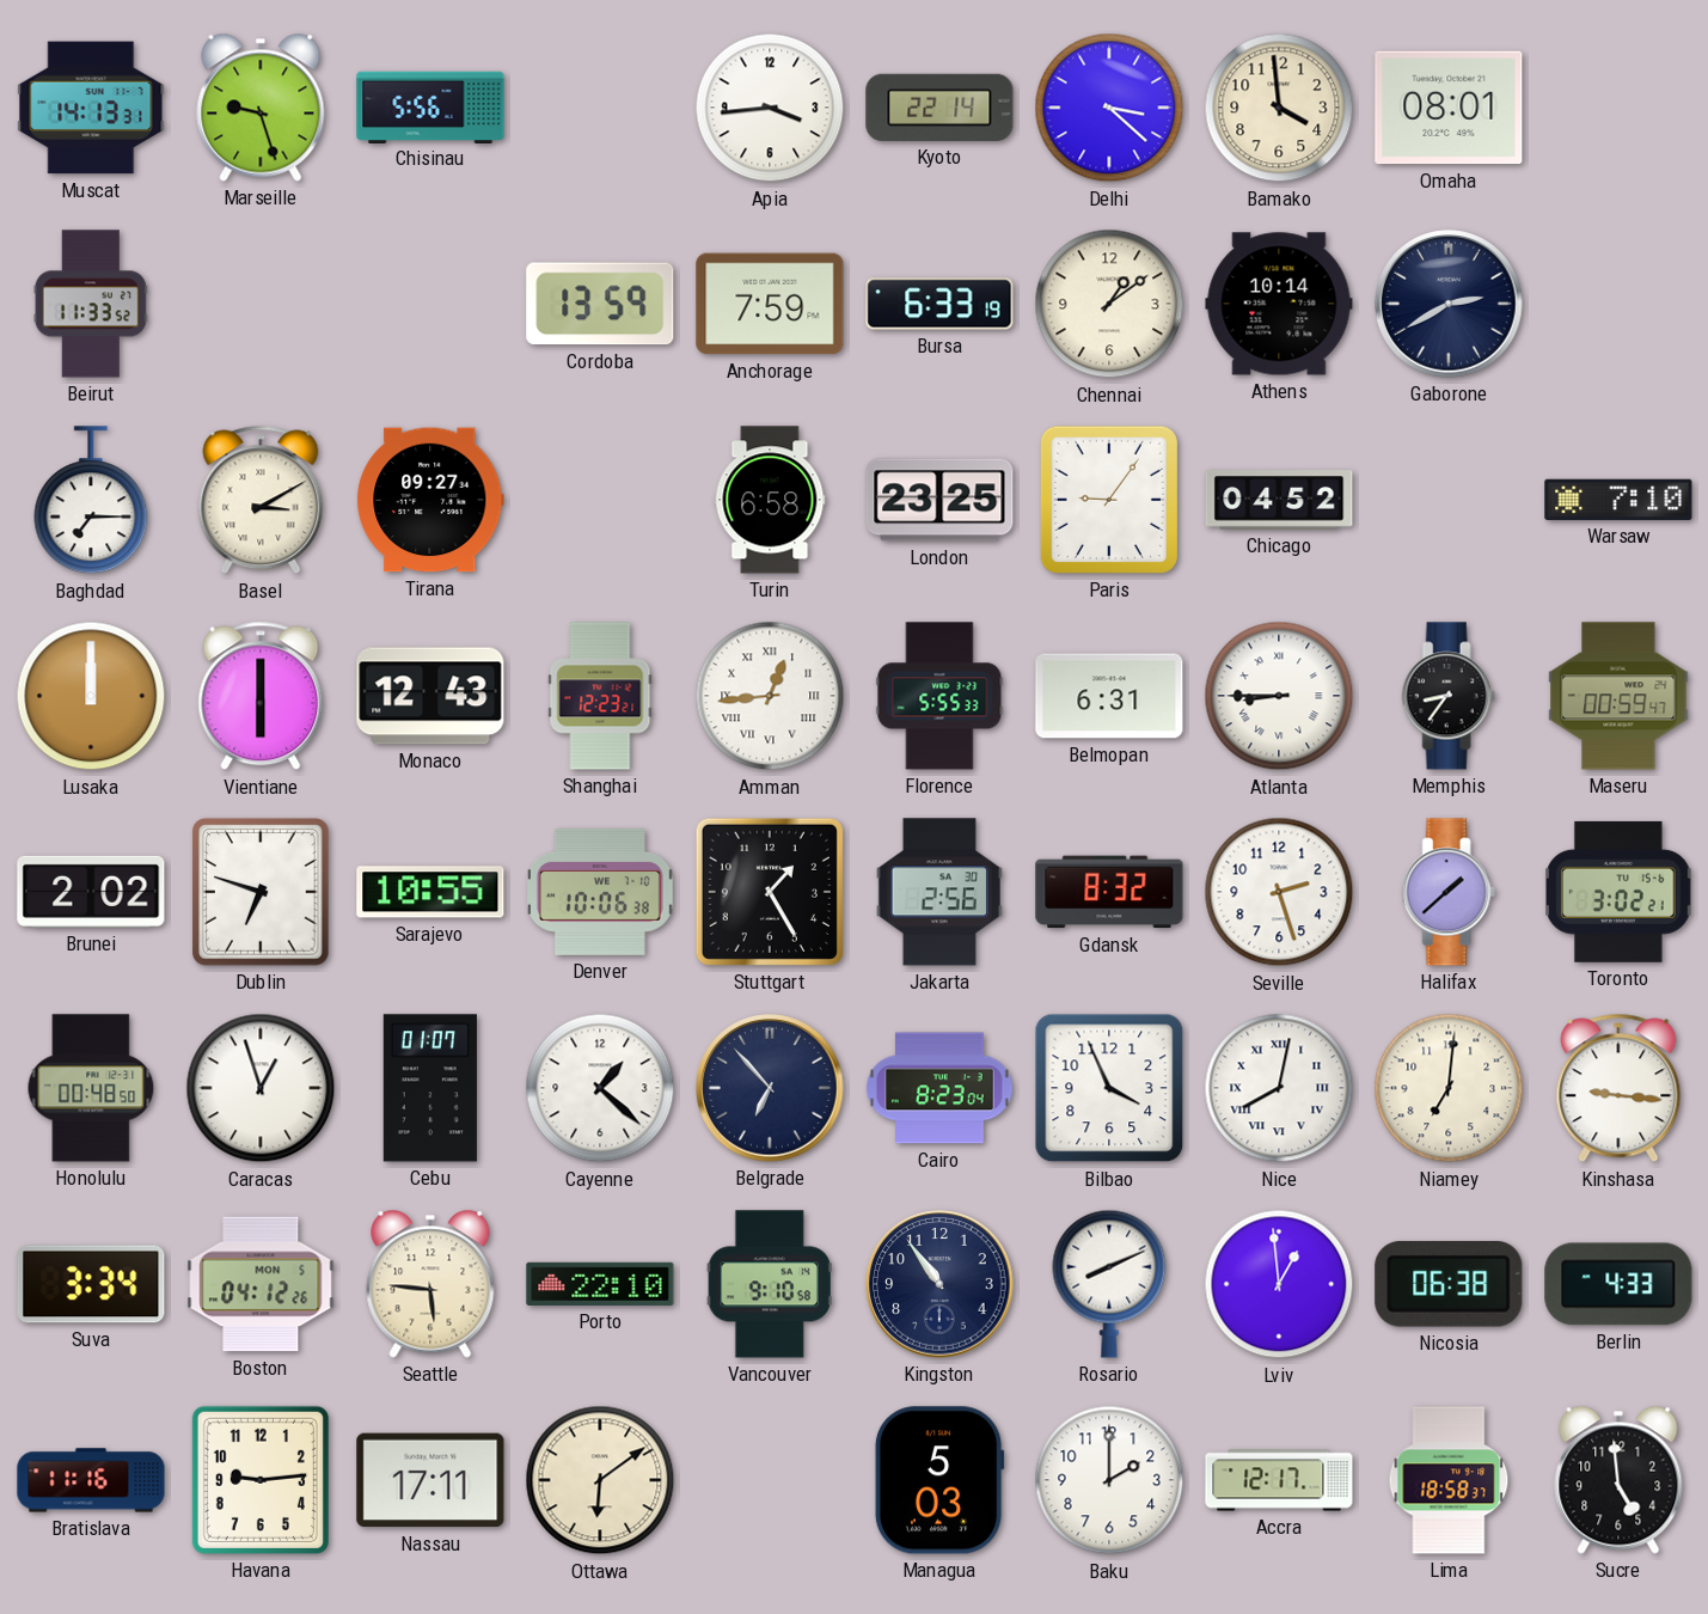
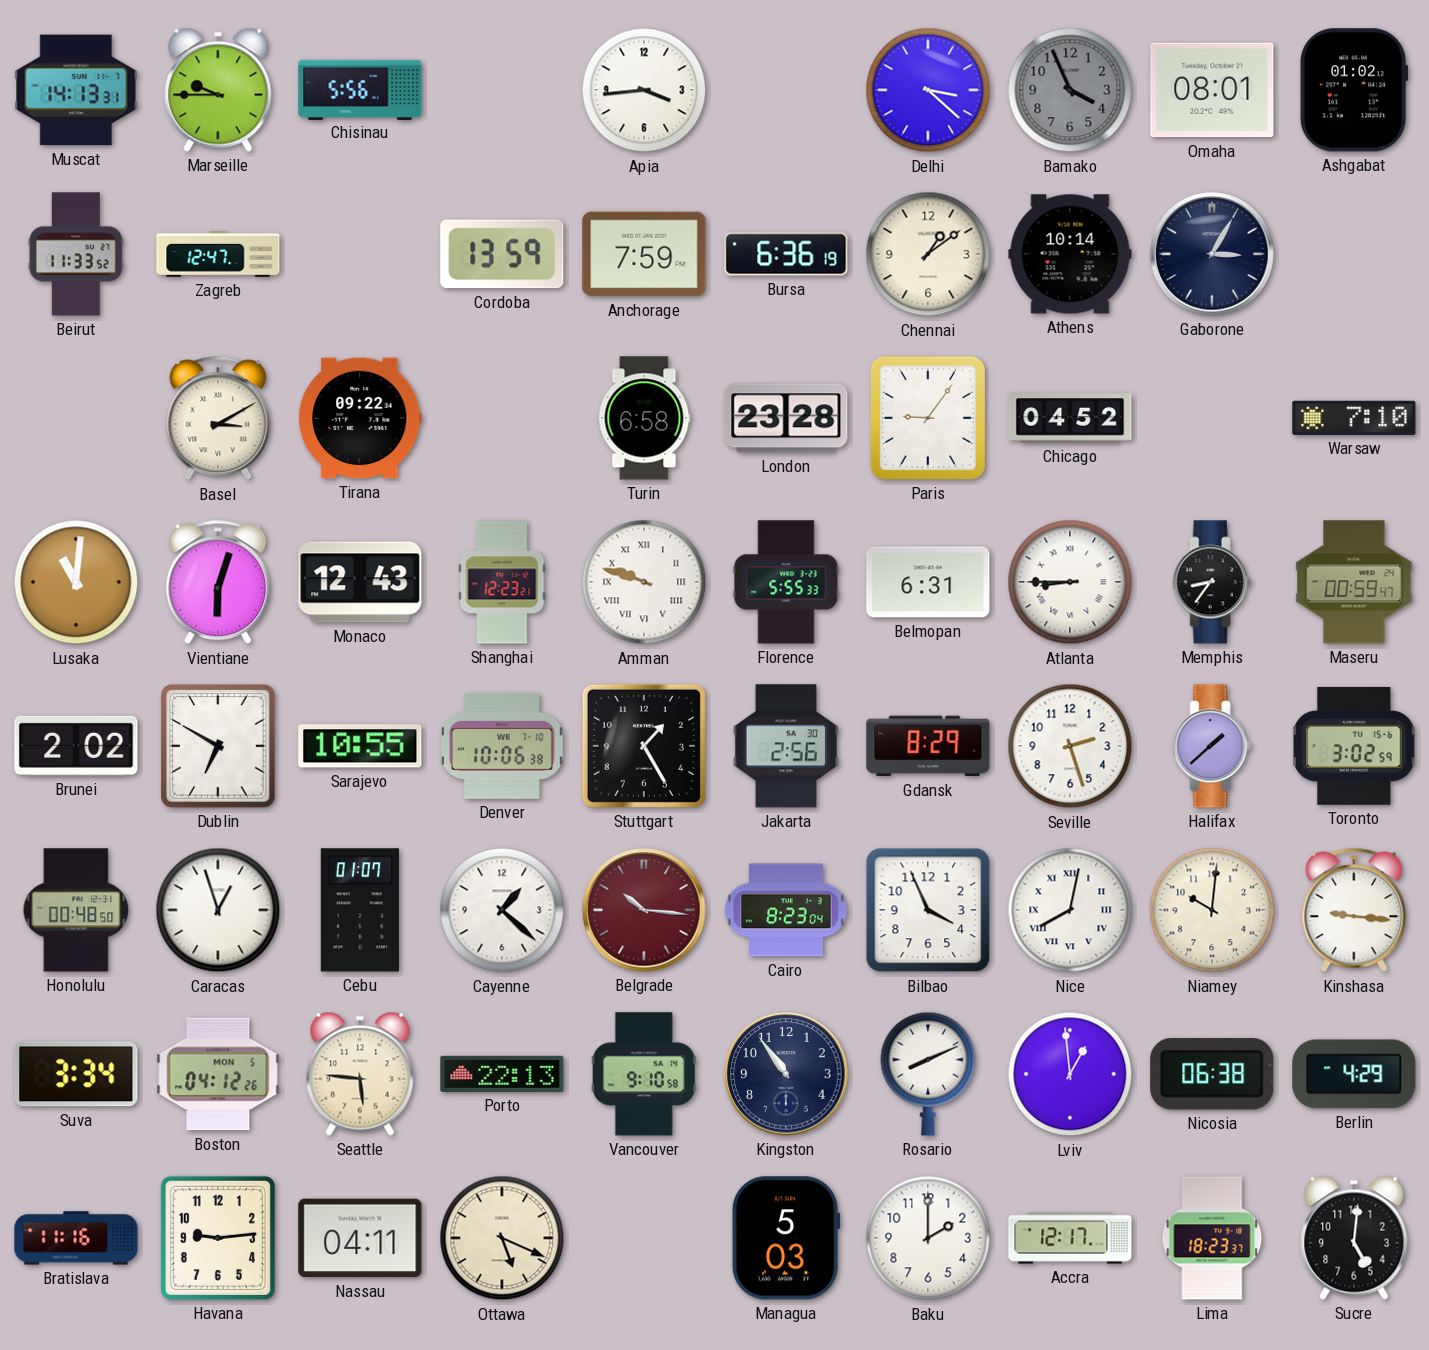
Marseille: 9:27 -> 9:45 (218, 90)
Kyoto: 22:14 -> none (939, 108)
Bamako: 3:59 -> 3:56 (1070, 90)
Bamako dial: cream -> grey (1070, 90)
Ashgabat: none -> 01:02 (1354, 90)
Zagreb: none -> 12:47 (218, 254)
Bursa: 6:33 -> 6:36 (786, 254)
Gaborone: 2:40 -> 3:05 (1212, 254)
Baghdad: 7:15 -> none (91, 501)
Tirana: 09:27 -> 09:22 (360, 418)
London: 23:25 -> 23:28 (786, 418)
Lusaka: 12:00 -> 11:01 (76, 582)
Vientiane: 6:00 -> 6:03 (218, 582)
Amman: 12:44 -> 9:48 (644, 582)
Dublin: 6:48 -> 6:50 (218, 746)
Gdansk: 8:32 -> 8:29 (928, 746)
Toronto: 3:02:21 -> 3:02:59 (1355, 746)
Belgrade: 6:53 -> 10:16 (644, 910)
Belgrade dial: navy -> burgundy (644, 910)
Niamey: 7:01 -> 10:01 (1212, 910)
Porto: 22:10 -> 22:13 (502, 1074)
Berlin: 4:33 -> 4:29 (1354, 1074)
Nassau: 17:11 -> 04:11 (360, 1238)
Ottawa: 6:09 -> 5:19 (502, 1238)
Lima: 18:58 -> 18:23 (1212, 1238)
Sucre: 4:59 -> 5:01 (1354, 1238)
